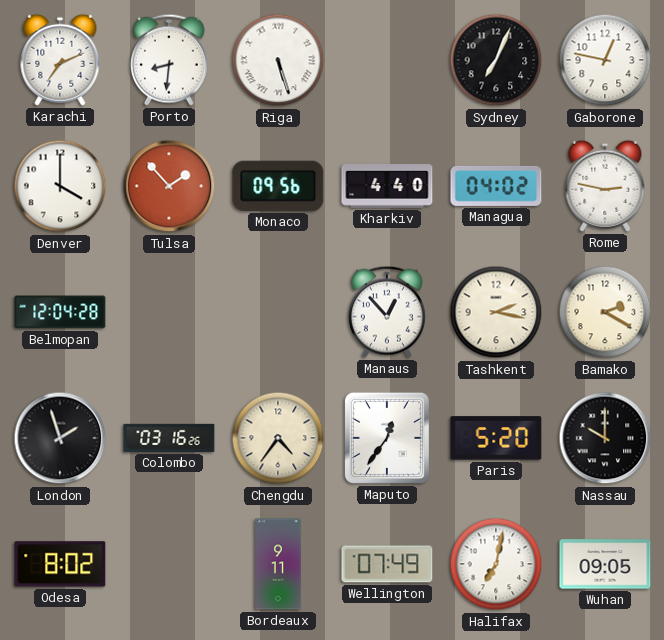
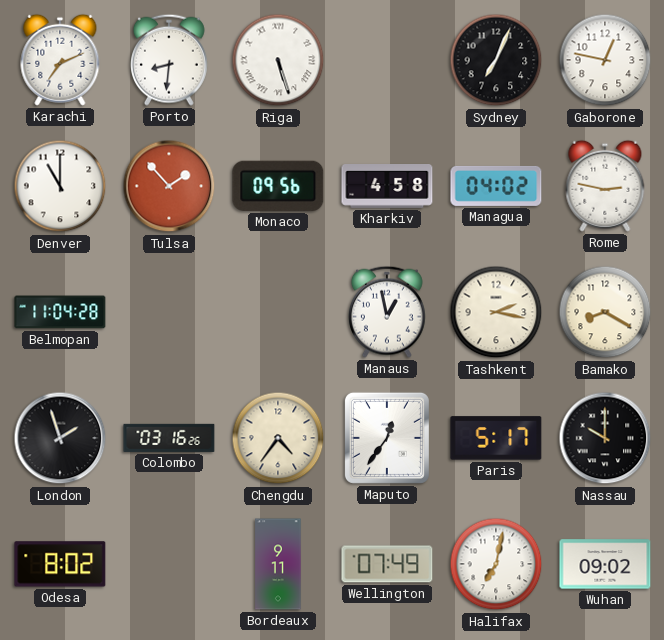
Denver: 4:00 -> 11:00 (60, 186)
Kharkiv: 4:40 -> 4:58 (387, 187)
Belmopan: 12:04 -> 11:04 (60, 312)
Manaus: 12:53 -> 12:58 (387, 312)
Bamako: 2:20 -> 8:20 (605, 312)
Paris: 5:20 -> 5:17 (496, 438)
Wuhan: 09:05 -> 09:02 (605, 564)
